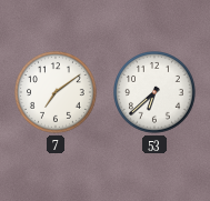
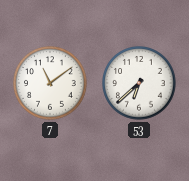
7: 7:09 -> 11:09 (51, 84)
